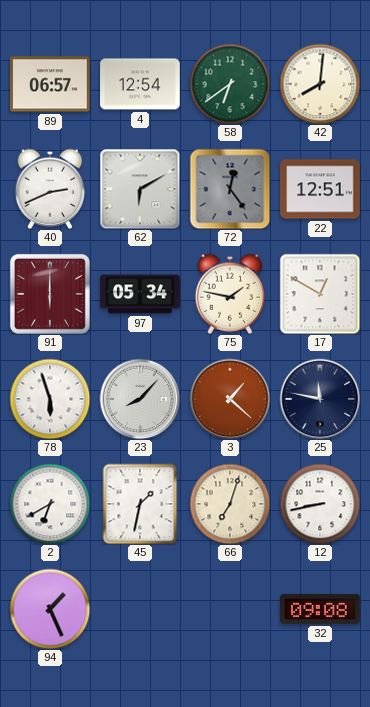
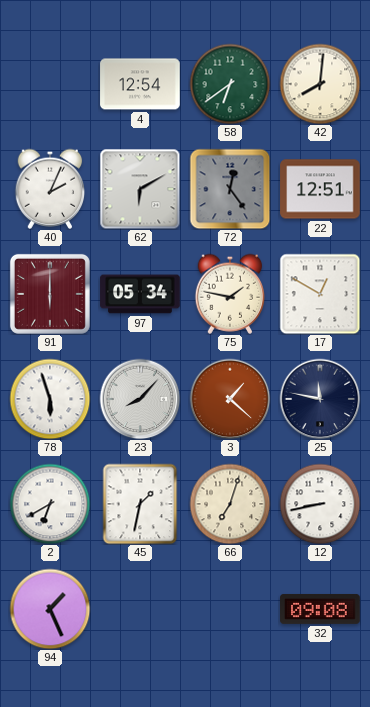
89: 06:57 -> none (50, 84)
40: 2:41 -> 2:04 (50, 189)
